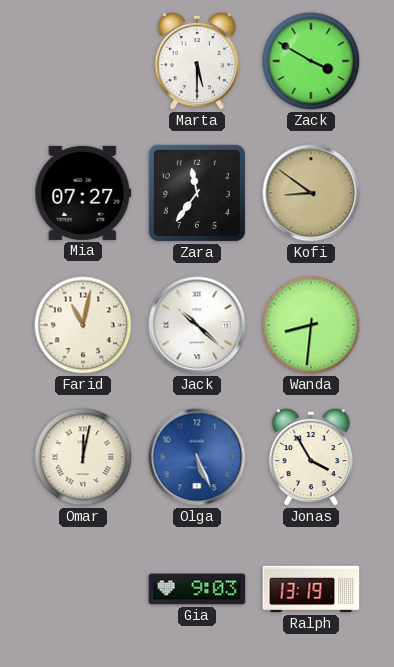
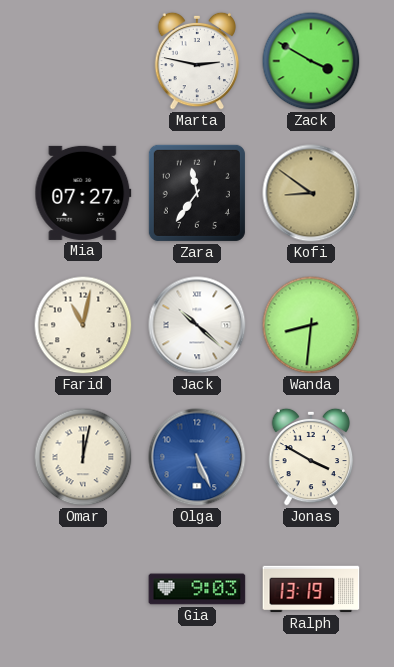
Marta: 5:30 -> 2:47 (197, 61)
Jonas: 3:55 -> 3:50 (311, 457)
